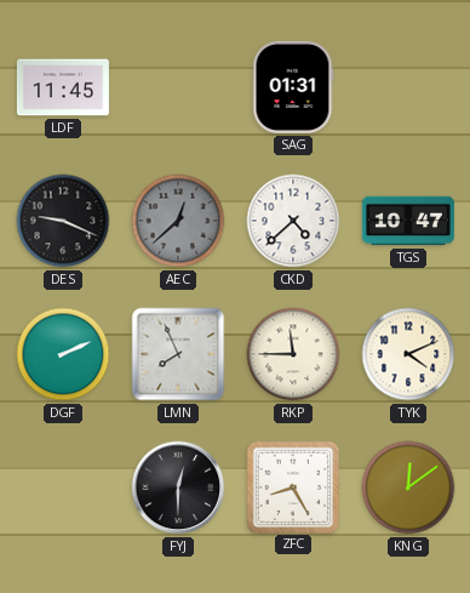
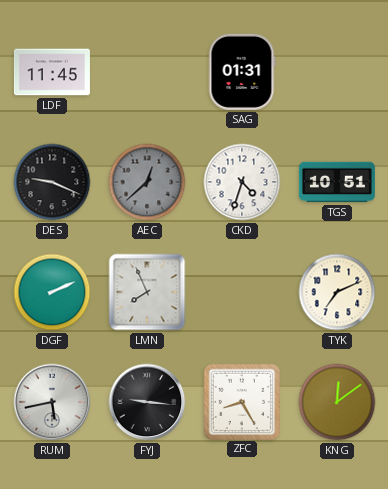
CKD: 4:38 -> 4:33 (242, 182)
TGS: 10:47 -> 10:51 (337, 182)
RKP: 11:45 -> none (293, 354)
TYK: 4:11 -> 7:11 (337, 292)
RUM: none -> 5:43 (52, 402)
FYJ: 12:30 -> 9:16 (147, 402)
